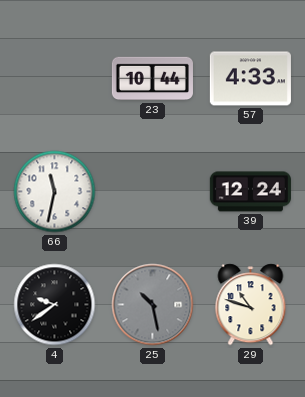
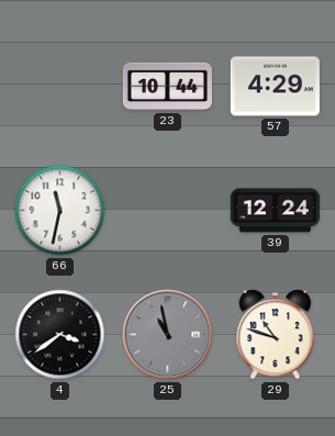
57: 4:33 -> 4:29 (275, 87)
4: 9:39 -> 3:39 (60, 335)
25: 10:28 -> 10:58 (168, 335)
